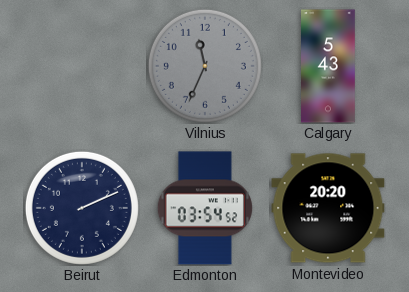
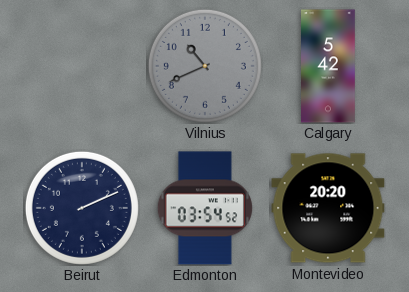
Vilnius: 11:34 -> 10:41 (205, 66)
Calgary: 5:43 -> 5:42 (328, 66)
